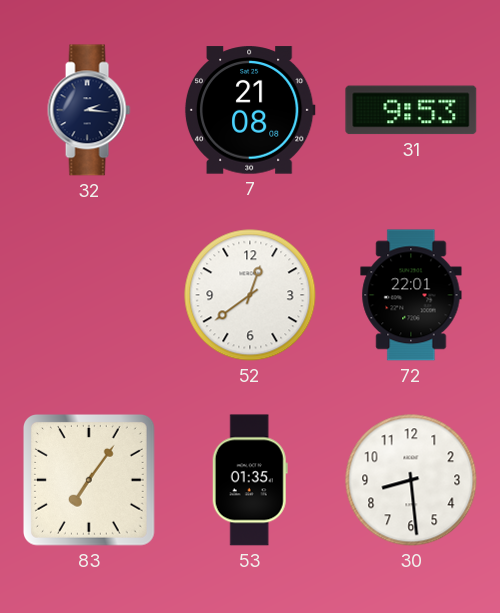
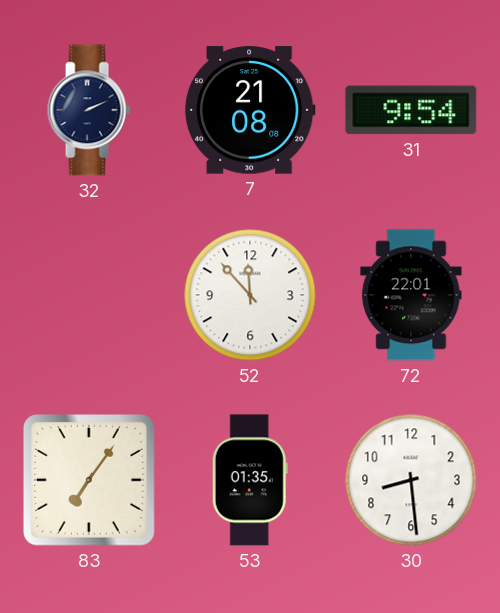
32: 2:16 -> 2:11 (89, 110)
31: 9:53 -> 9:54 (411, 110)
52: 12:39 -> 11:53 (250, 295)
